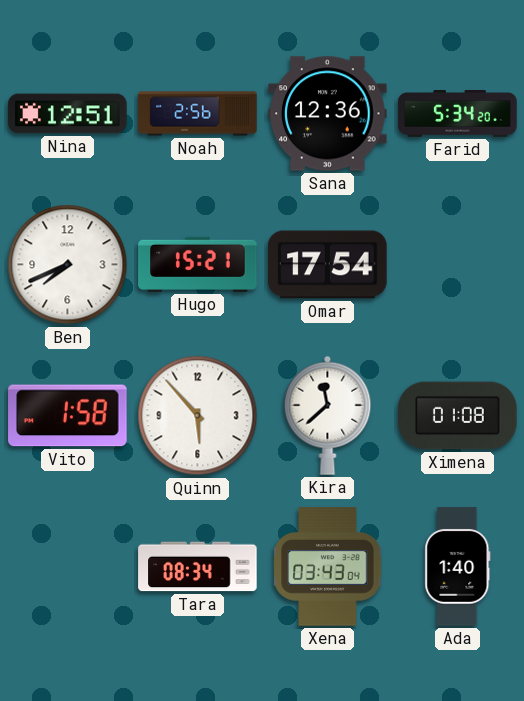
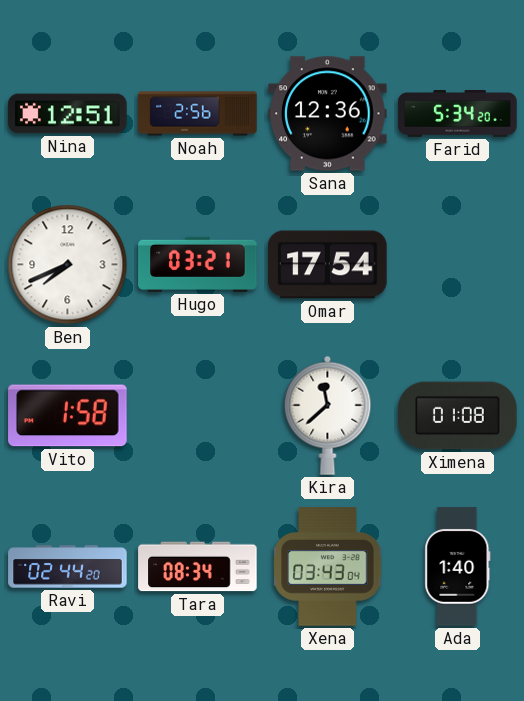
Hugo: 15:21 -> 03:21 (198, 264)
Quinn: 5:53 -> none (198, 416)
Ravi: none -> 02:44 (68, 567)
